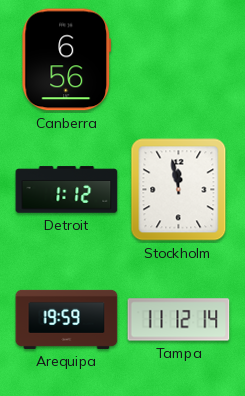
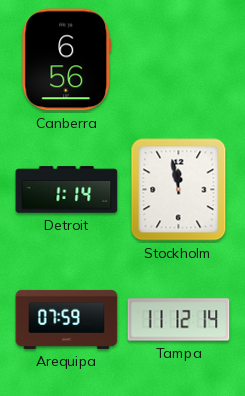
Detroit: 1:12 -> 1:14 (67, 190)
Arequipa: 19:59 -> 07:59 (67, 319)
